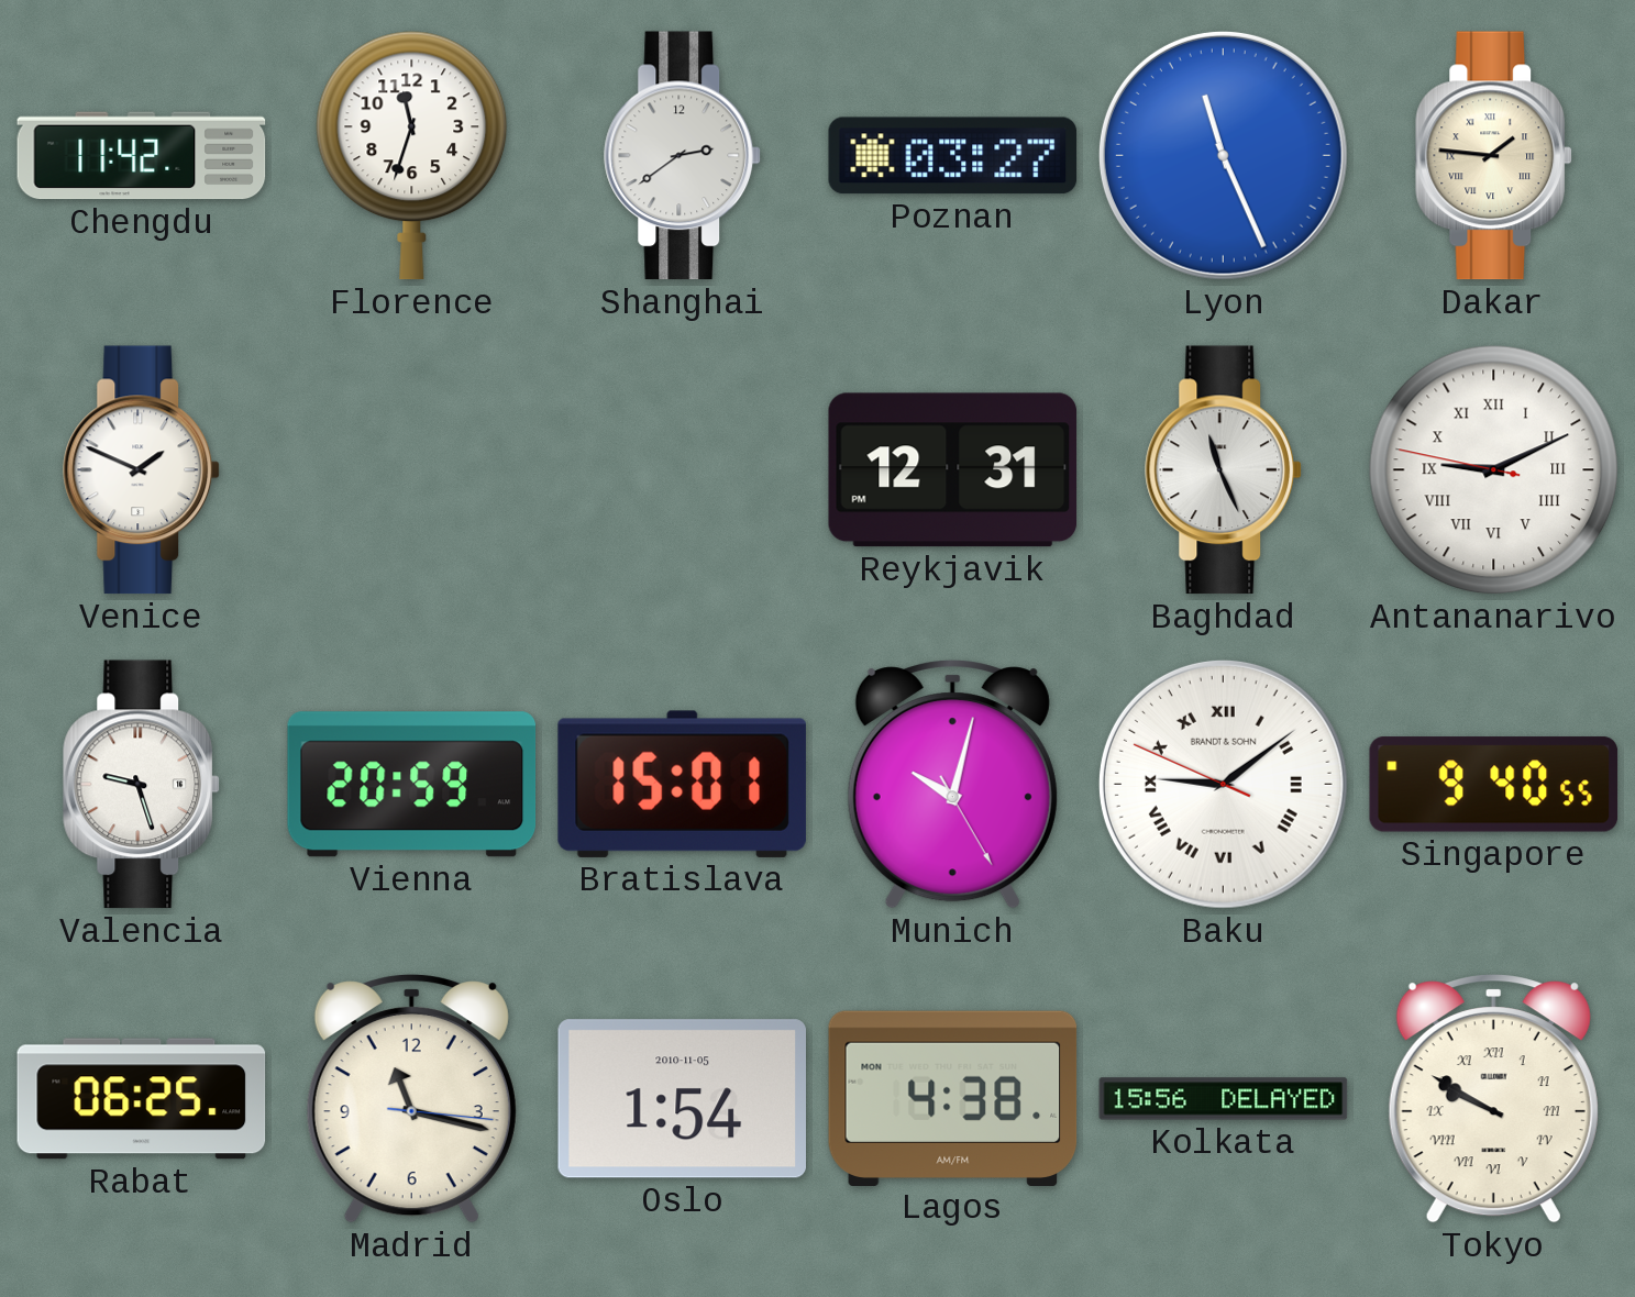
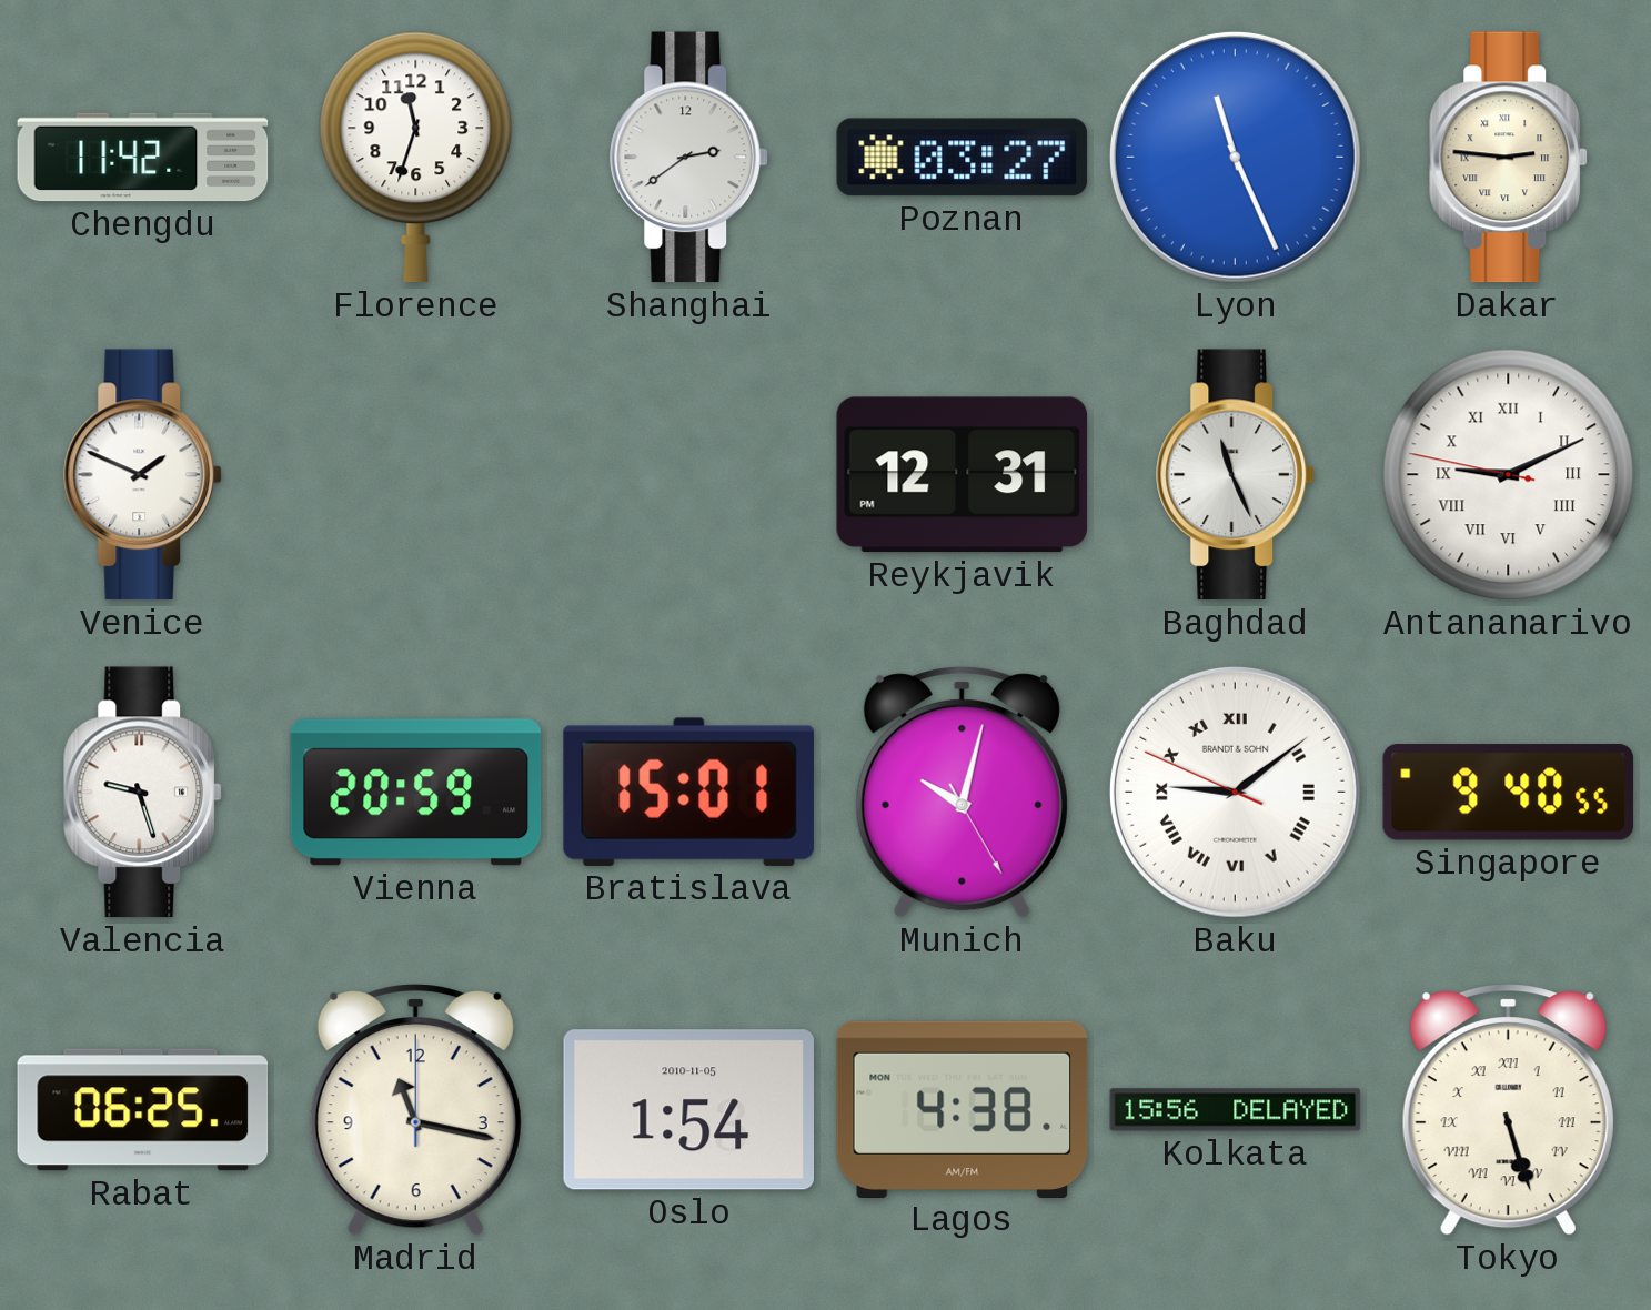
Dakar: 1:46 -> 2:46 (1509, 158)
Madrid: 11:17:16 -> 11:17:00 (415, 1110)
Tokyo: 9:50 -> 5:27 (1508, 1110)
